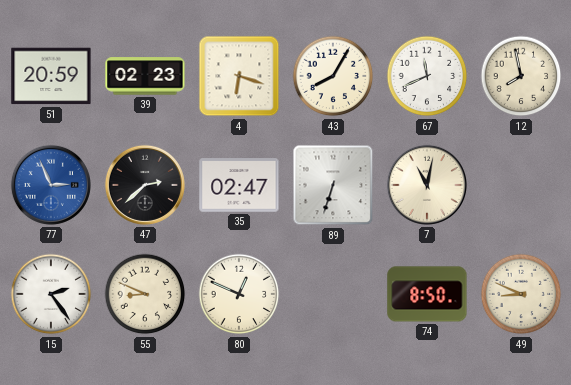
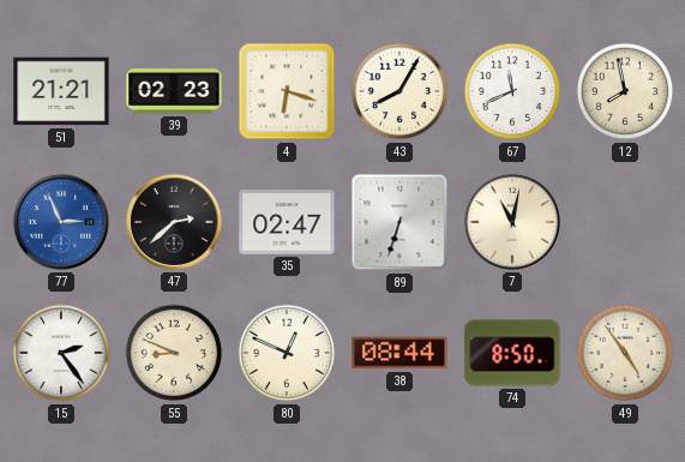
51: 20:59 -> 21:21 (61, 91)
38: none -> 08:44 (399, 353)
49: 8:49 -> 4:54 (625, 353)
